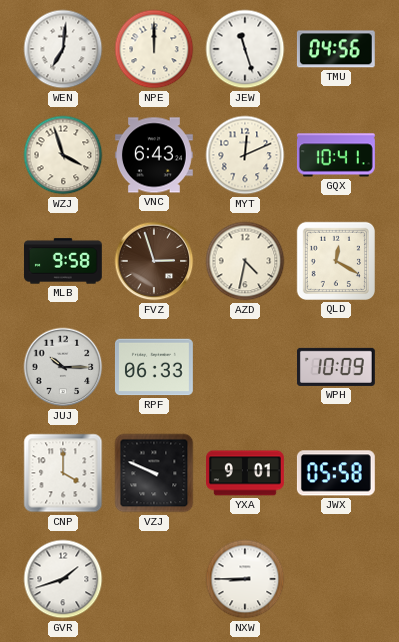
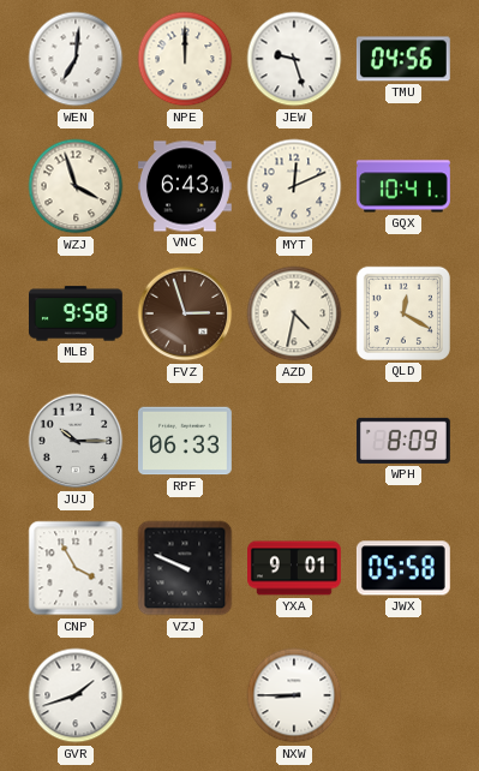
JEW: 11:27 -> 9:27 (294, 59)
WPH: 10:09 -> 8:09 (405, 441)
CNP: 4:00 -> 3:55 (76, 568)
